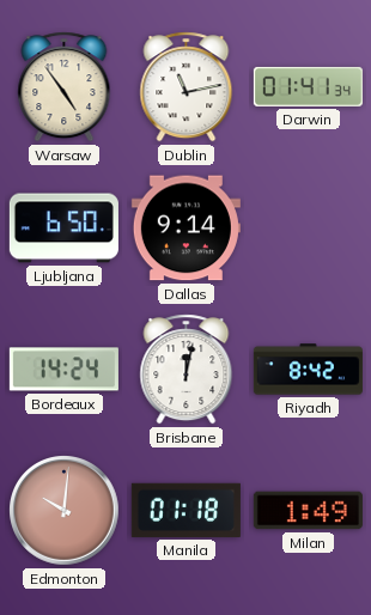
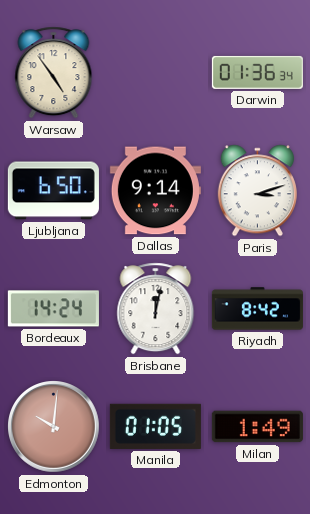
Dublin: 11:13 -> none (187, 87)
Darwin: 01:41 -> 01:36 (257, 72)
Paris: none -> 3:12 (257, 191)
Manila: 01:18 -> 01:05 (155, 426)
